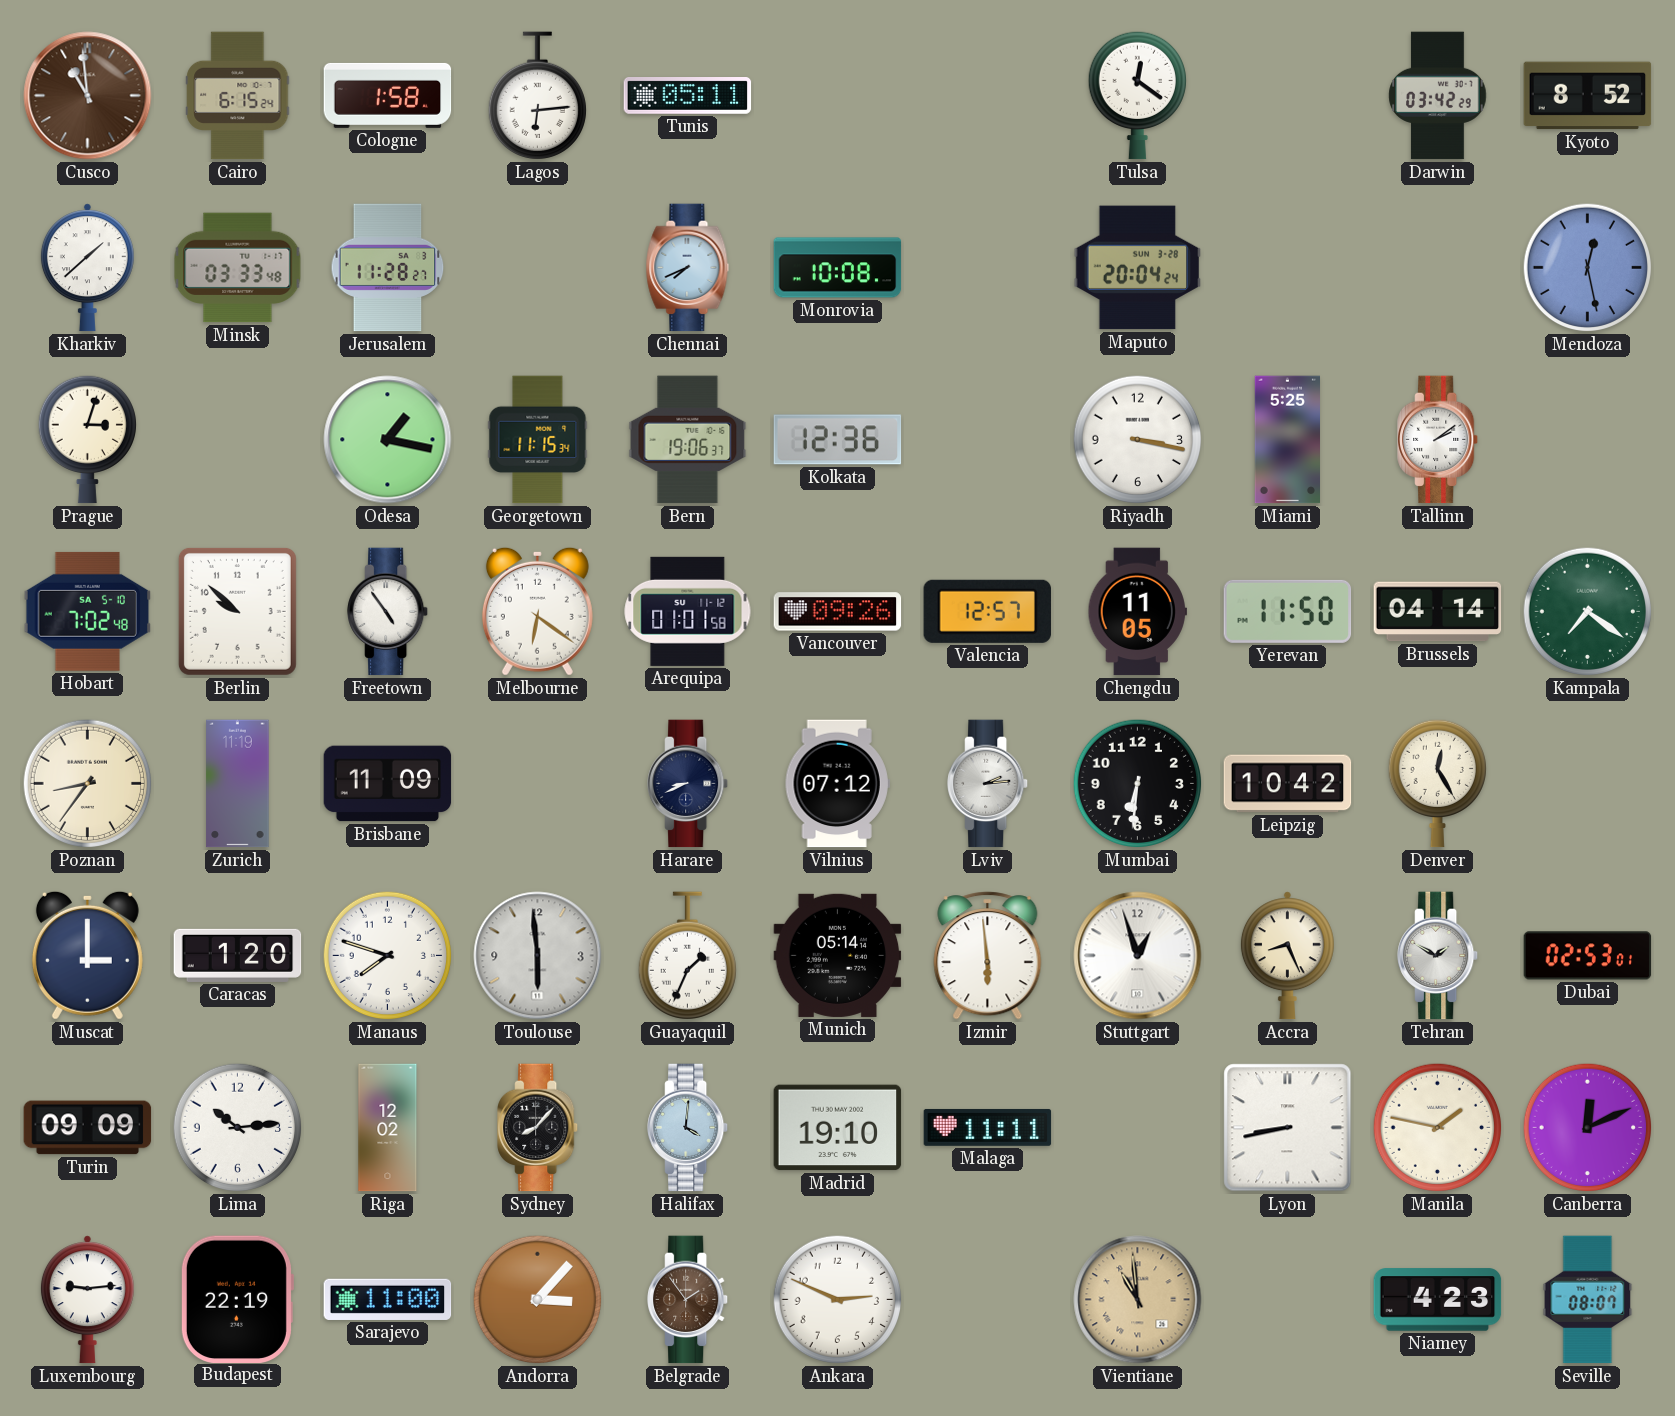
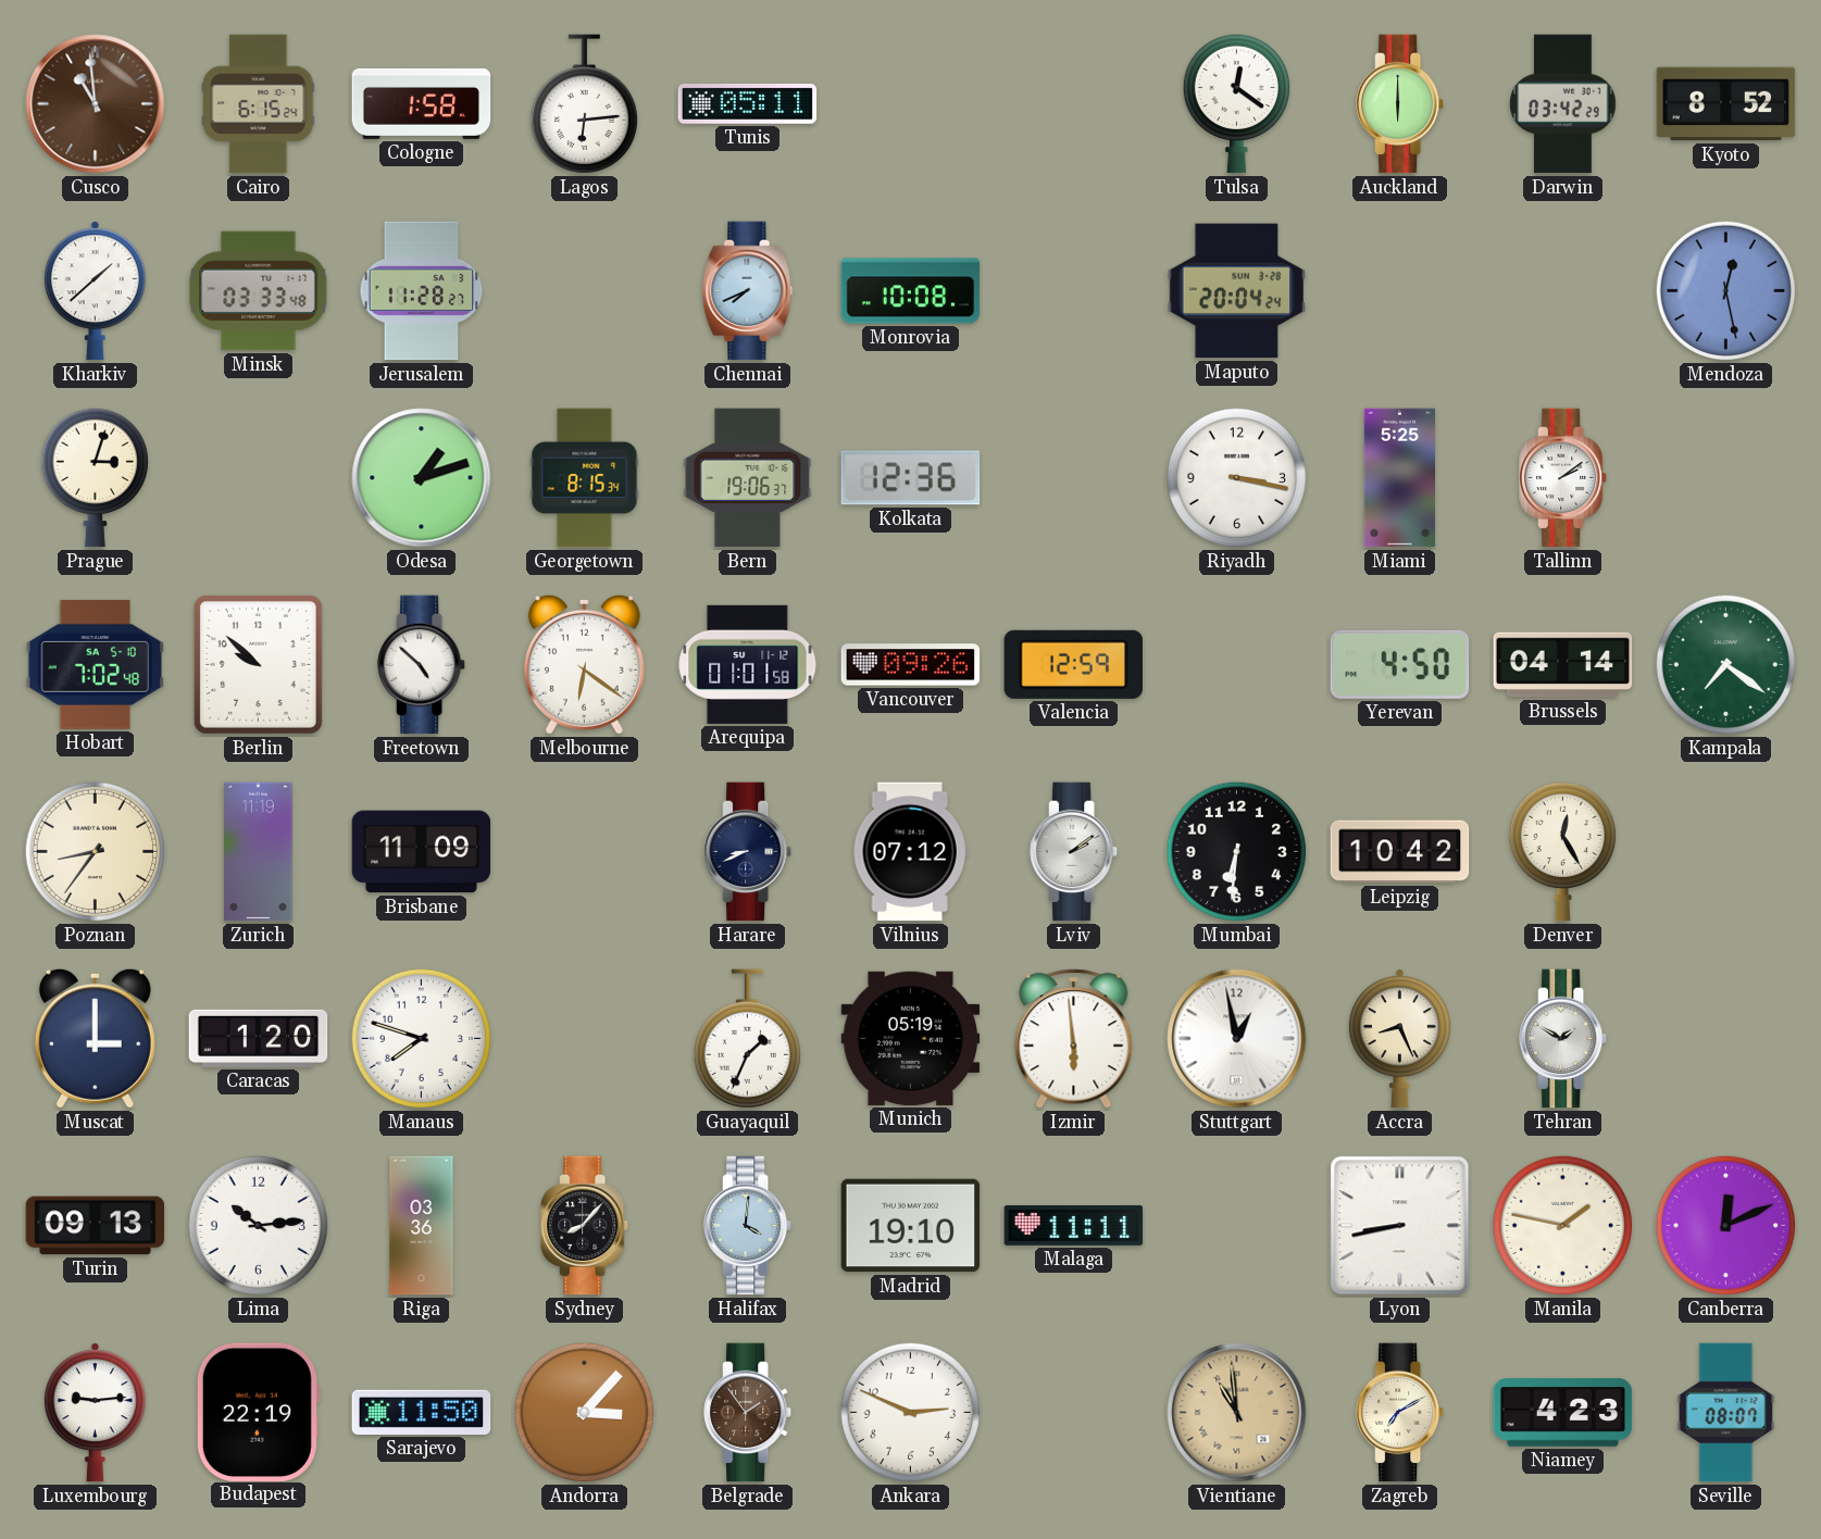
Auckland: none -> 6:00 (1401, 104)
Odesa: 1:17 -> 1:12 (422, 478)
Georgetown: 11:15 -> 8:15 (585, 478)
Freetown: 4:54 -> 4:52 (423, 665)
Valencia: 12:57 -> 12:59 (1073, 664)
Chengdu: 11:05 -> none (1137, 612)
Yerevan: 11:50 -> 4:50 (1400, 664)
Lviv: 2:14 -> 2:09 (1075, 852)
Toulouse: 5:59 -> none (538, 956)
Munich: 05:14 -> 05:19 (911, 1038)
Stuttgart: 12:57 -> 12:58 (1237, 1039)
Dubai: 02:53 -> none (1588, 956)
Turin: 09:09 -> 09:13 (96, 1226)
Riga: 12:02 -> 03:36 (422, 1226)
Sarajevo: 11:00 -> 11:50 (422, 1412)
Zagreb: none -> 7:10 (1401, 1413)
